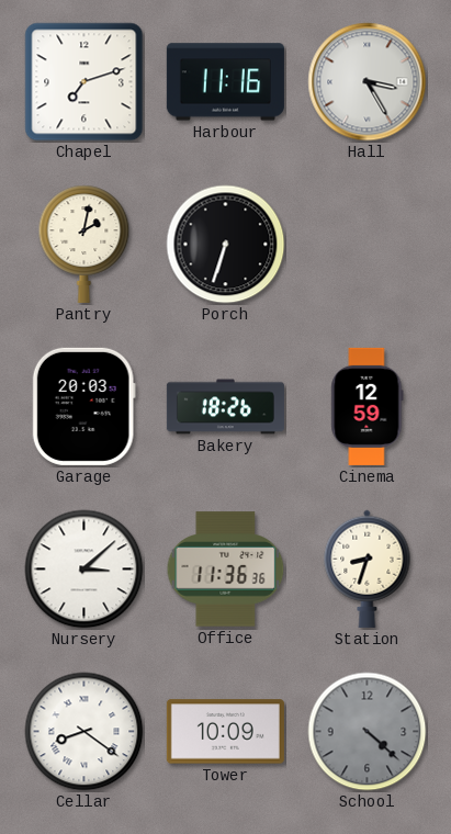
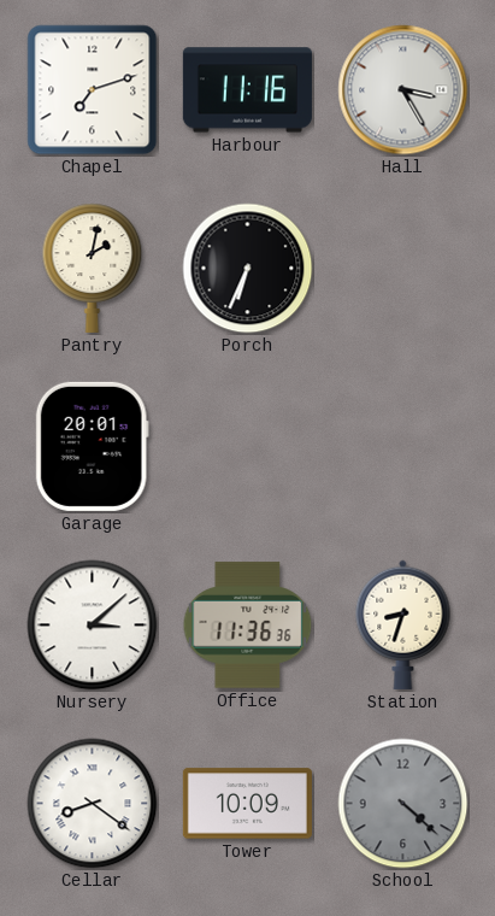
Porch: 6:33 -> 6:34 (248, 269)
Garage: 20:03 -> 20:01 (92, 446)
Bakery: 18:26 -> none (225, 407)
Cinema: 12:59 -> none (368, 406)
